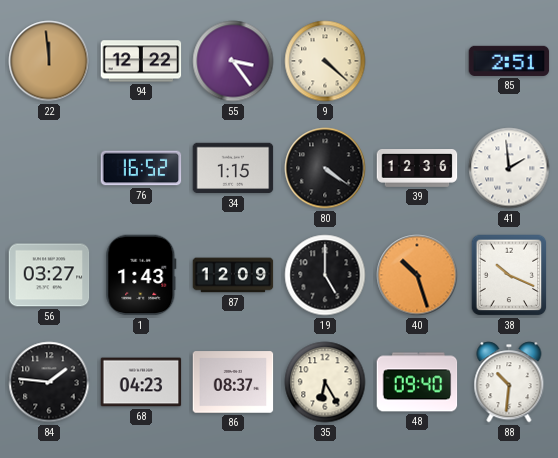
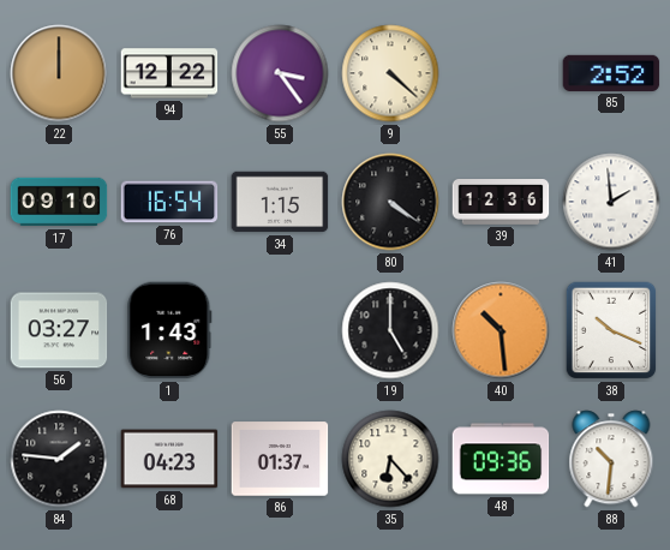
22: 11:59 -> 12:00 (59, 73)
85: 2:51 -> 2:52 (611, 73)
17: none -> 09:10 (59, 202)
76: 16:52 -> 16:54 (169, 202)
87: 12:09 -> none (233, 275)
40: 10:27 -> 10:29 (501, 330)
86: 08:37 -> 01:37 (280, 459)
35: 6:25 -> 6:23 (390, 459)
48: 09:40 -> 09:36 (501, 459)
